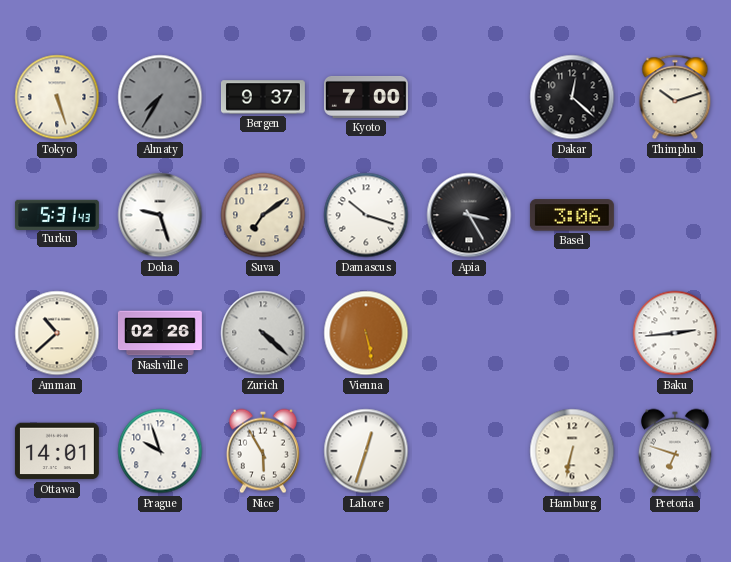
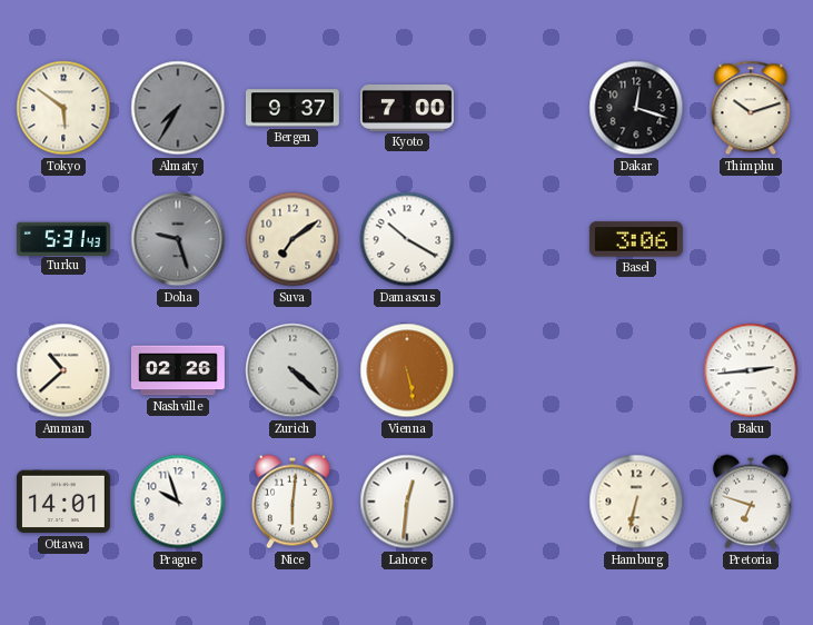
Tokyo: 5:27 -> 5:51 (63, 108)
Dakar: 12:22 -> 12:18 (636, 108)
Doha dial: white -> grey (178, 239)
Damascus: 10:18 -> 10:20 (407, 239)
Apia: 3:25 -> none (469, 215)
Nice: 5:55 -> 6:01 (293, 502)
Lahore: 12:33 -> 12:31 (407, 502)
